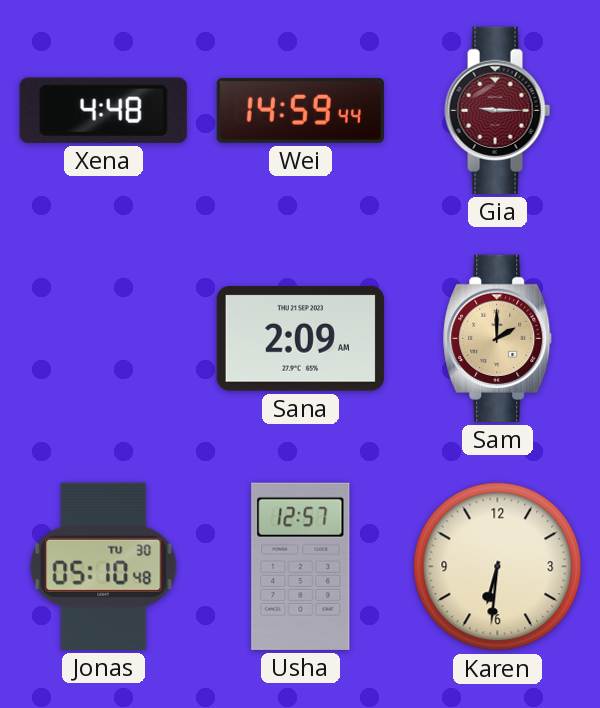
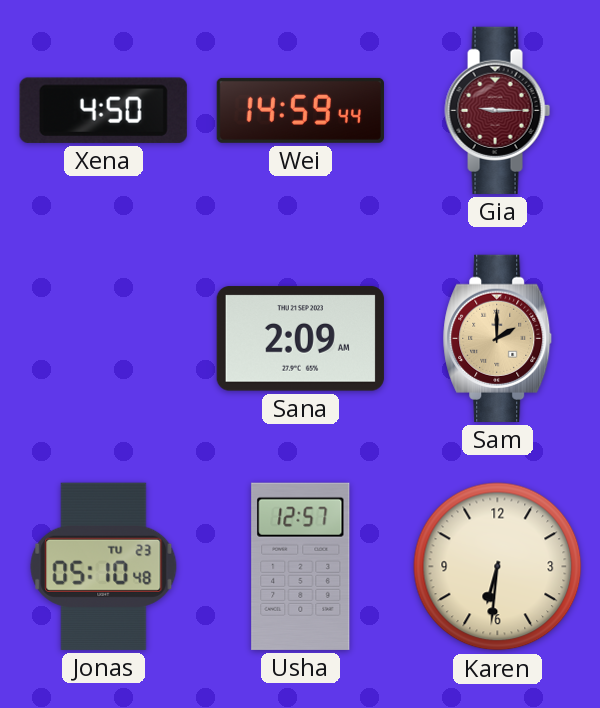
Xena: 4:48 -> 4:50 (103, 110)
Jonas date: TU 30 -> TU 23 (104, 566)
